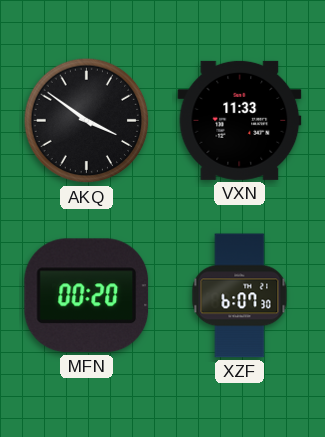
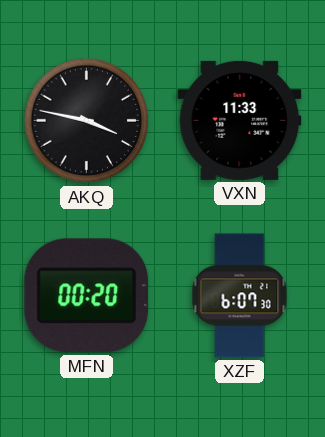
AKQ: 3:51 -> 3:47 (87, 121)
